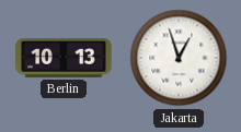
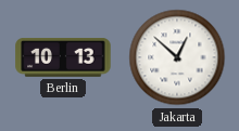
Jakarta: 12:57 -> 12:52 (177, 57)
